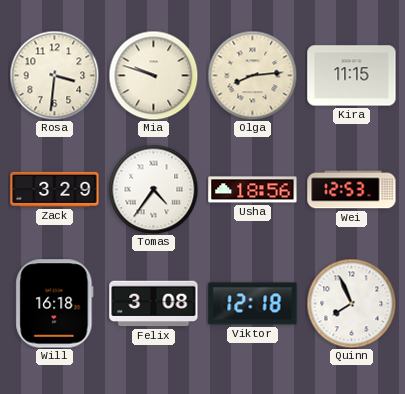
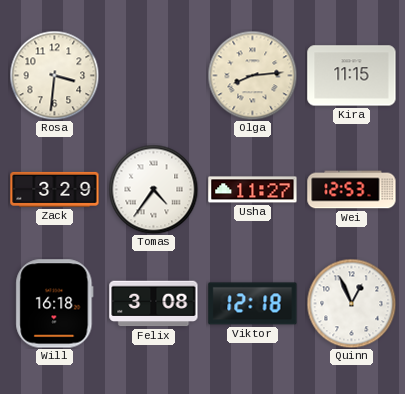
Mia: 9:48 -> none (153, 75)
Usha: 18:56 -> 11:27 (253, 190)
Quinn: 7:56 -> 12:56 (351, 303)
